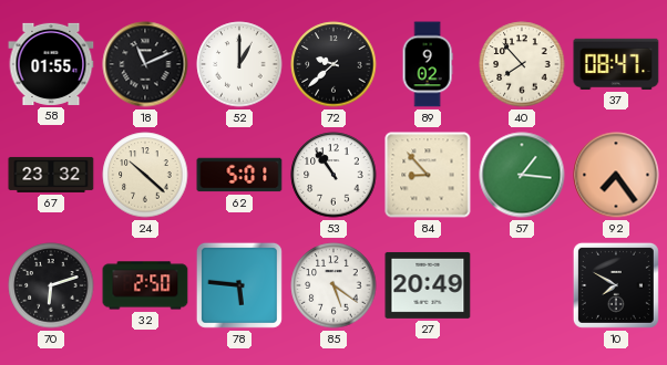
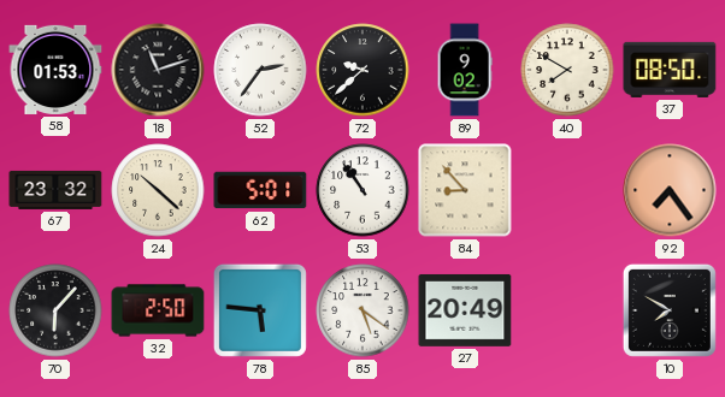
58: 01:55 -> 01:53 (55, 70)
18: 11:11 -> 11:12 (158, 70)
52: 1:00 -> 2:36 (260, 70)
40: 7:53 -> 7:50 (567, 70)
37: 08:47 -> 08:50 (670, 70)
57: 1:16 -> none (522, 175)
70: 6:12 -> 6:07 (55, 310)
